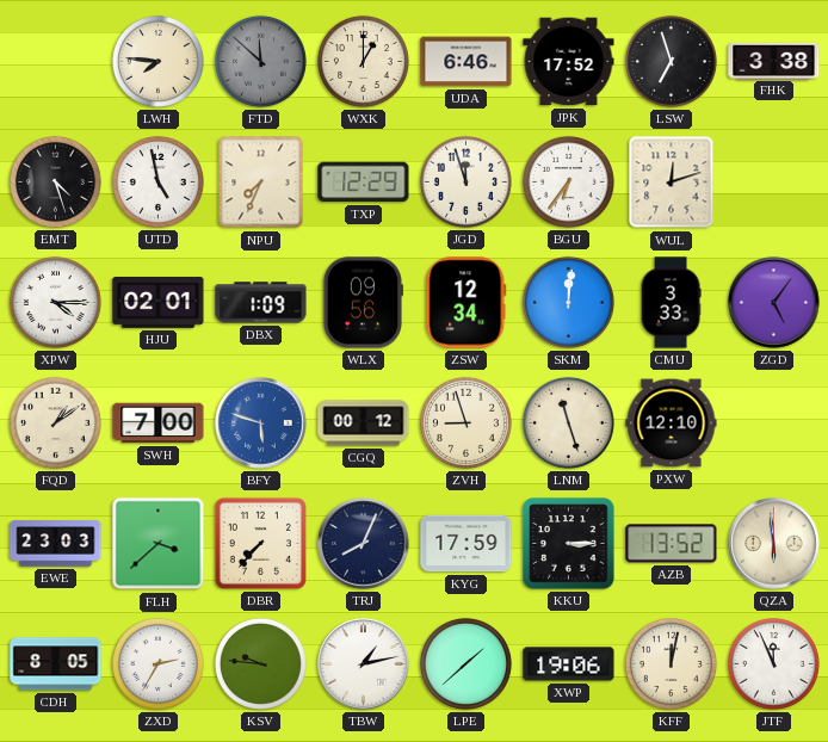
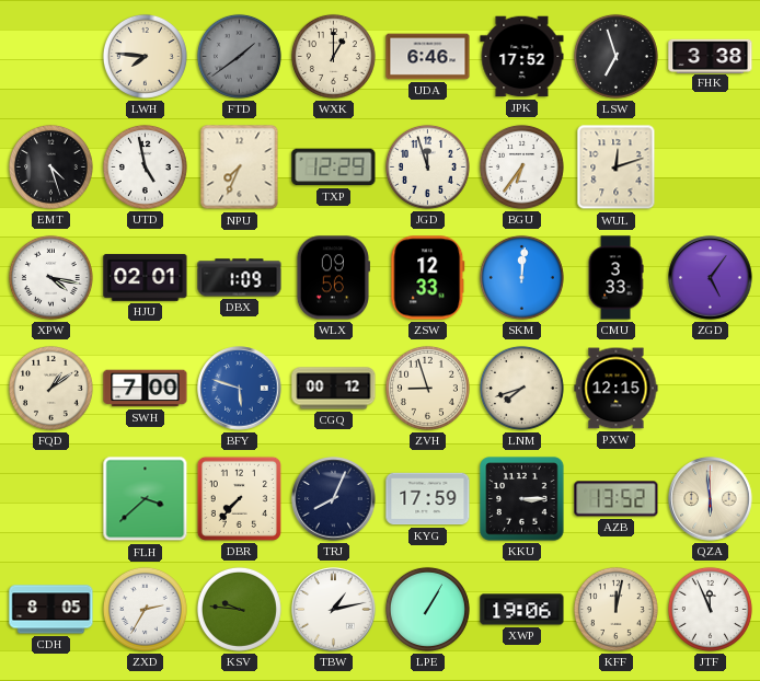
FTD: 11:52 -> 1:39 (239, 56)
XPW: 4:15 -> 4:17 (50, 277)
ZSW: 12:34 -> 12:33 (428, 278)
LNM: 11:27 -> 7:42 (521, 388)
PXW: 12:10 -> 12:15 (617, 389)
EWE: 23:03 -> none (56, 544)
LPE: 1:38 -> 1:05 (427, 609)
